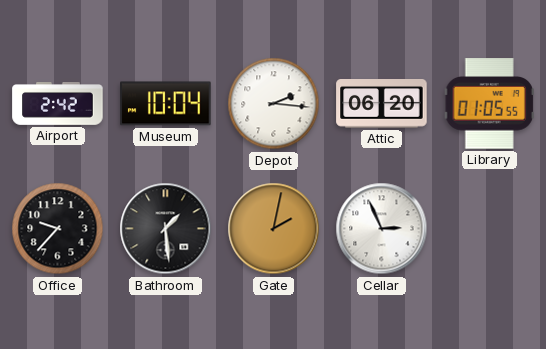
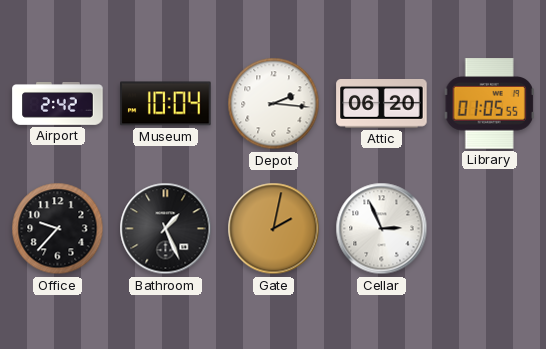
Bathroom: 1:29 -> 1:26 (166, 229)
